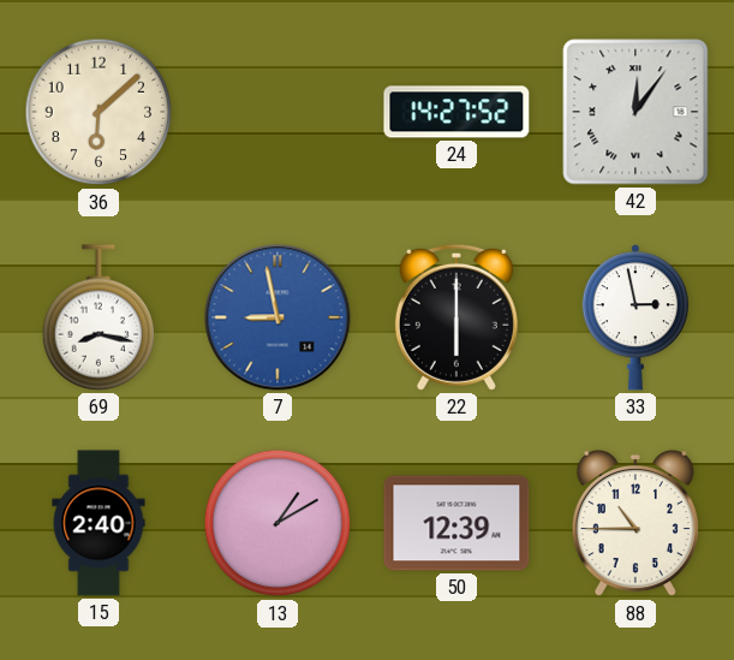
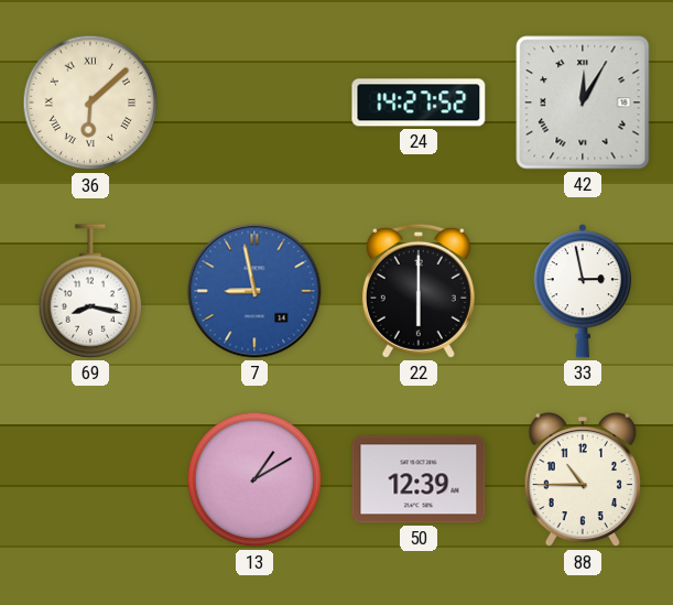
36 numerals: Arabic -> Roman (90, 102)
42: 12:06 -> 12:05 (583, 102)
15: 2:40 -> none (99, 523)
